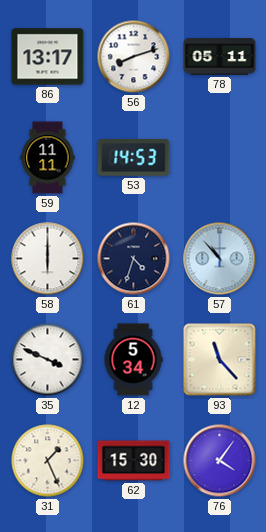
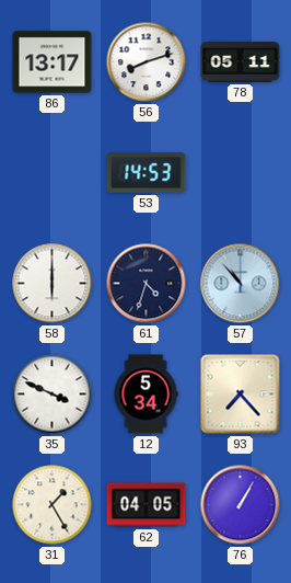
59: 11:11 -> none (48, 158)
93: 11:23 -> 7:23 (241, 395)
31: 1:26 -> 1:25 (53, 505)
62: 15:30 -> 04:05 (147, 505)
76: 4:06 -> 1:05 (241, 505)
